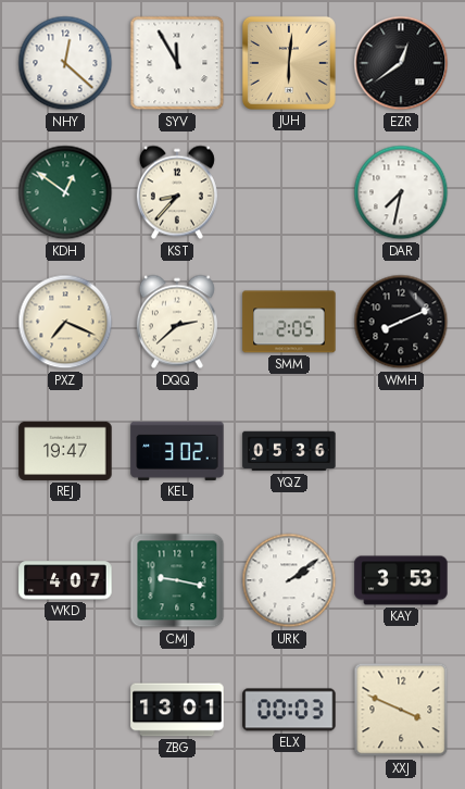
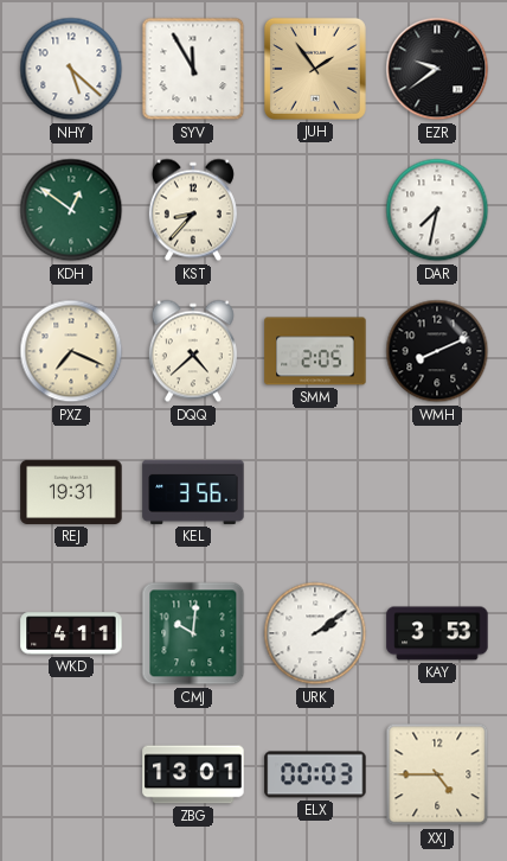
NHY: 12:22 -> 5:22 (71, 69)
JUH: 6:01 -> 1:54 (315, 69)
EZR: 12:39 -> 9:39 (437, 69)
DQQ: 2:38 -> 4:38 (193, 351)
REJ: 19:47 -> 19:31 (71, 492)
KEL: 3:02 -> 3:56 (193, 492)
YQZ: 05:36 -> none (289, 451)
WKD: 4:07 -> 4:11 (71, 633)
CMJ: 9:17 -> 10:01 (193, 633)
XXJ: 3:49 -> 4:45 (437, 774)
